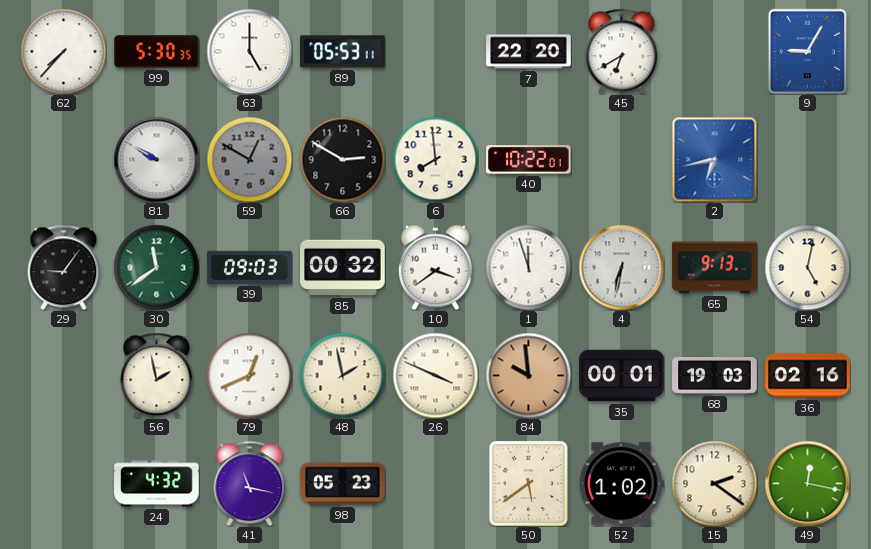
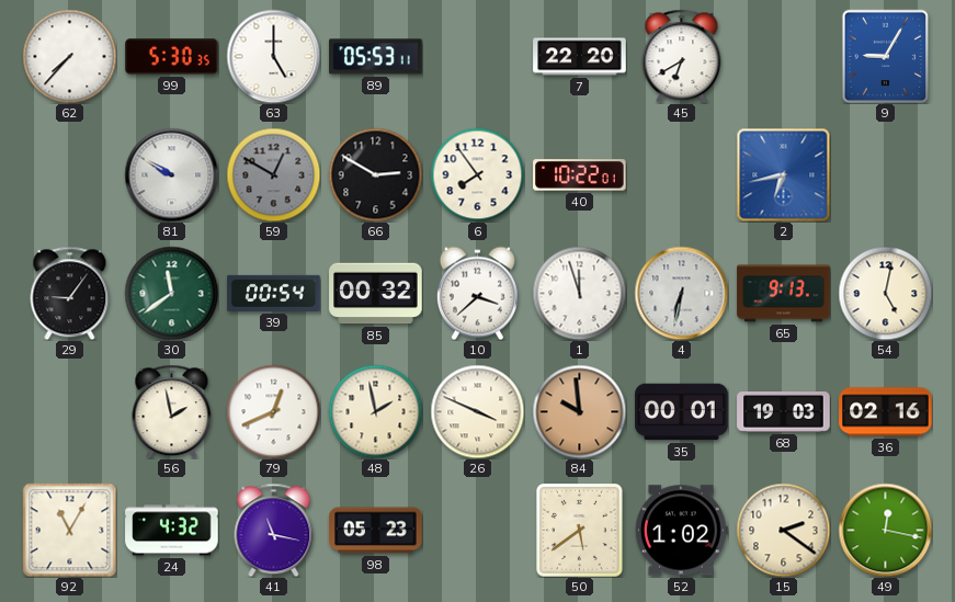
6: 7:59 -> 7:54 (477, 174)
39: 09:03 -> 00:54 (274, 293)
10: 3:39 -> 3:38 (477, 293)
92: none -> 11:05 (69, 530)
